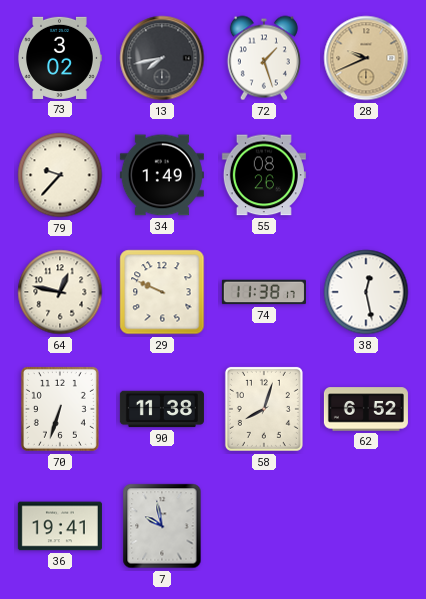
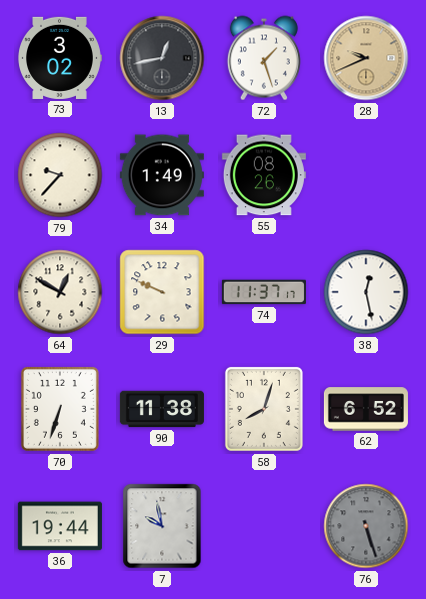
13: 7:43 -> 12:43 (162, 58)
64: 12:47 -> 12:50 (60, 292)
74: 11:38 -> 11:37 (264, 292)
36: 19:41 -> 19:44 (60, 526)
76: none -> 5:27 (366, 526)
